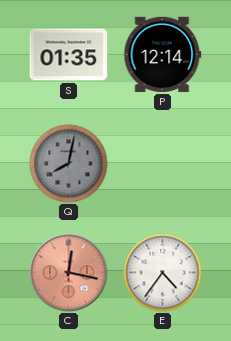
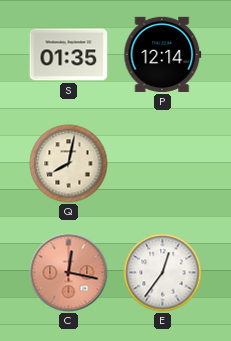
Q dial: grey -> cream (69, 164)
E: 4:36 -> 12:36 (163, 273)
